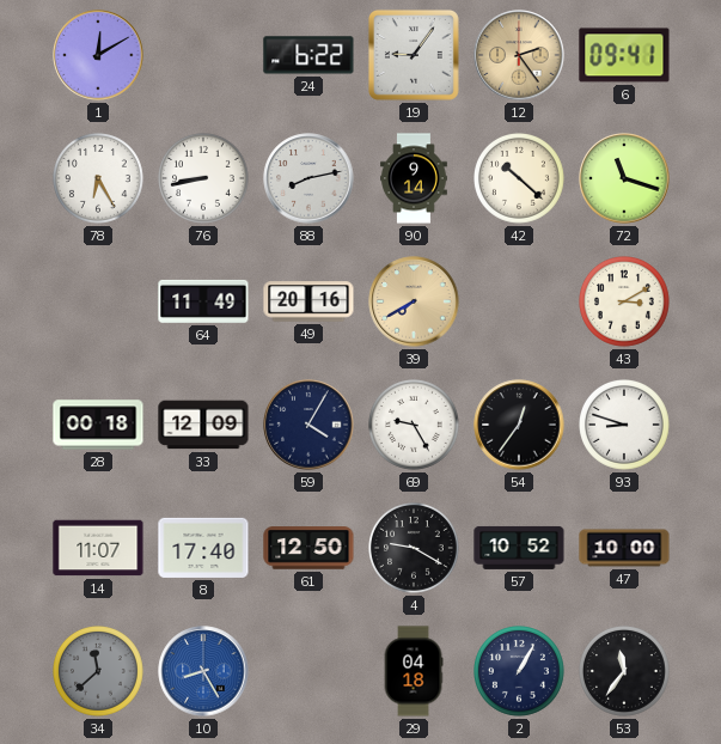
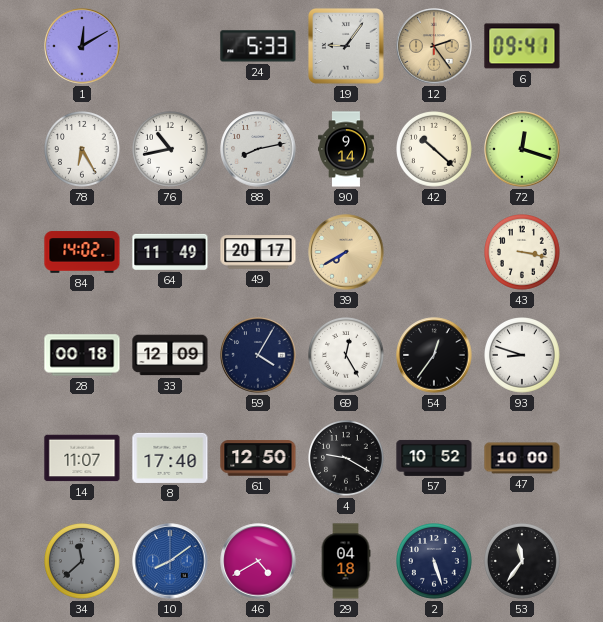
24: 6:22 -> 5:33 (258, 46)
76: 8:43 -> 10:43 (171, 150)
72: 11:18 -> 12:18 (522, 149)
84: none -> 14:02 (82, 252)
49: 20:16 -> 20:17 (258, 252)
43: 3:10 -> 3:17 (523, 253)
69: 9:25 -> 12:25 (347, 356)
10: 8:25 -> 8:09 (170, 561)
46: none -> 4:40 (258, 561)
2: 1:05 -> 5:27 (435, 562)
